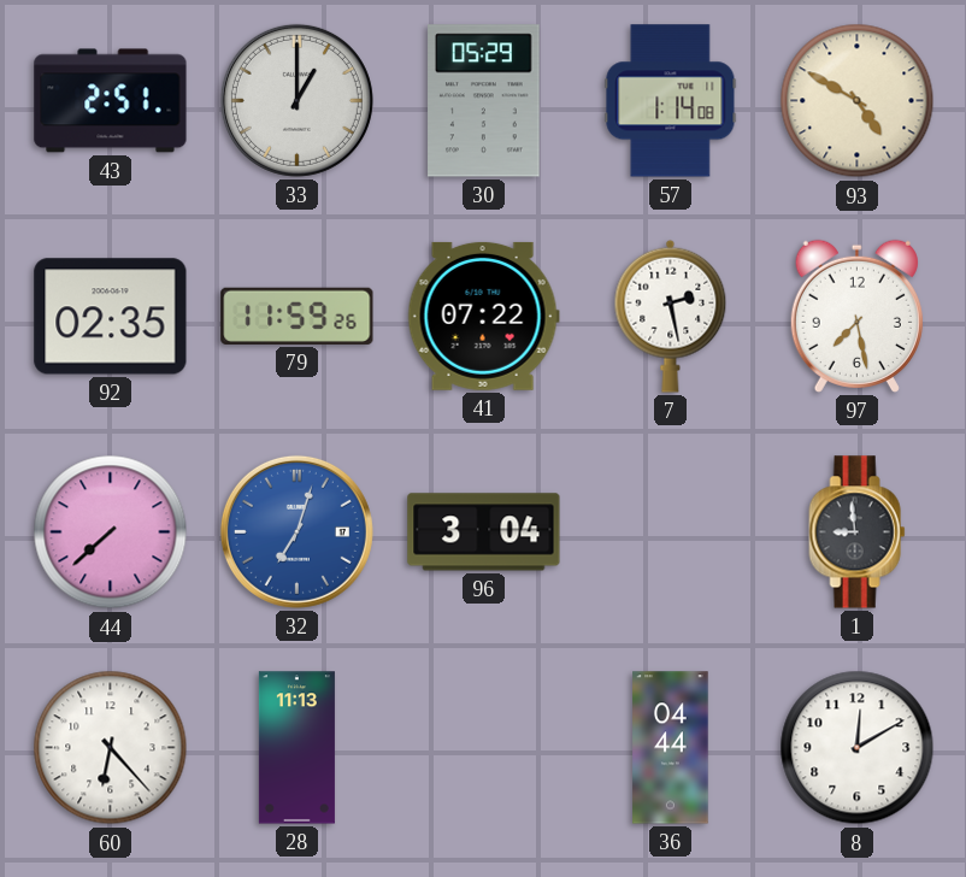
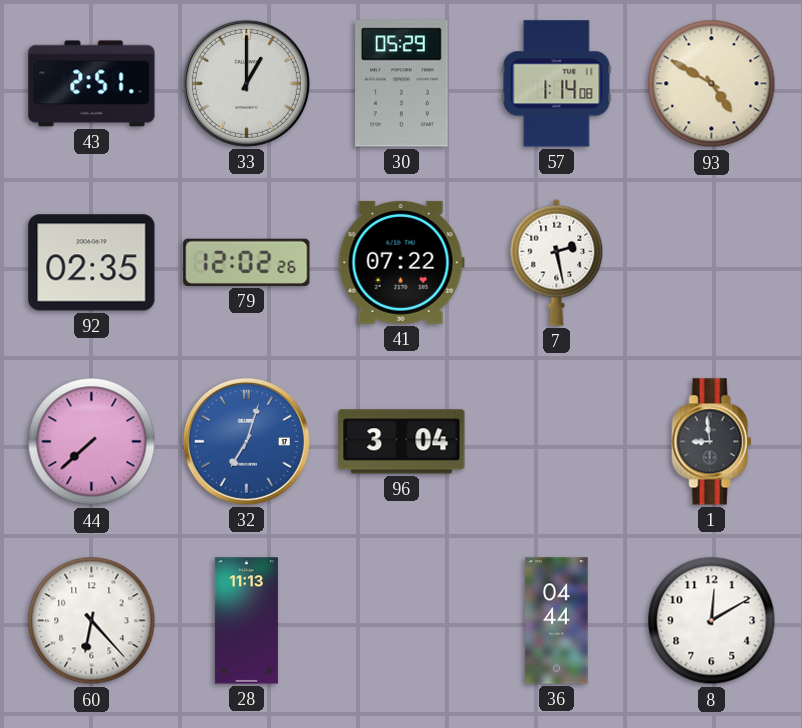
79: 11:59 -> 12:02 (247, 262)
97: 7:28 -> none (856, 316)
